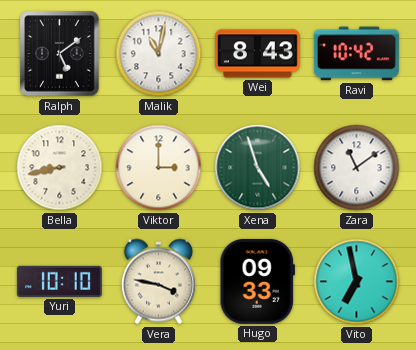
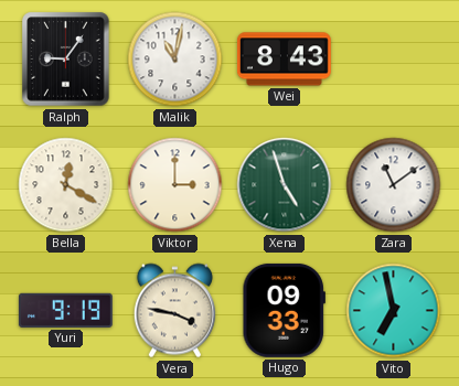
Ralph: 5:09 -> 9:06 (66, 60)
Ravi: 10:42 -> none (356, 54)
Bella: 8:43 -> 12:20 (66, 185)
Yuri: 10:10 -> 9:19 (65, 310)
